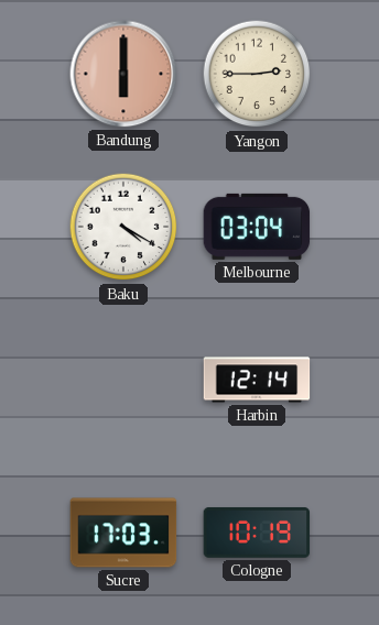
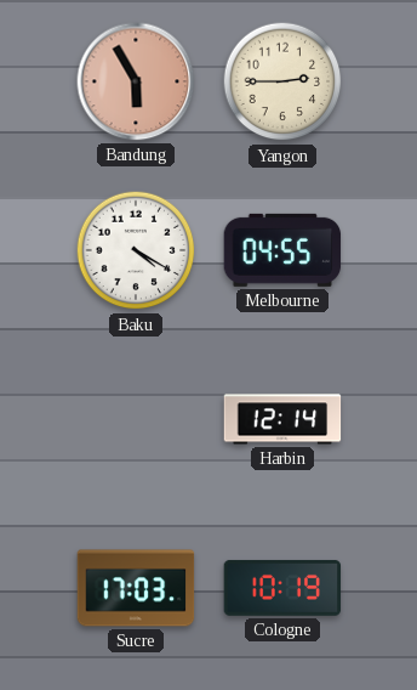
Bandung: 6:00 -> 5:55 (136, 81)
Melbourne: 03:04 -> 04:55 (282, 250)
